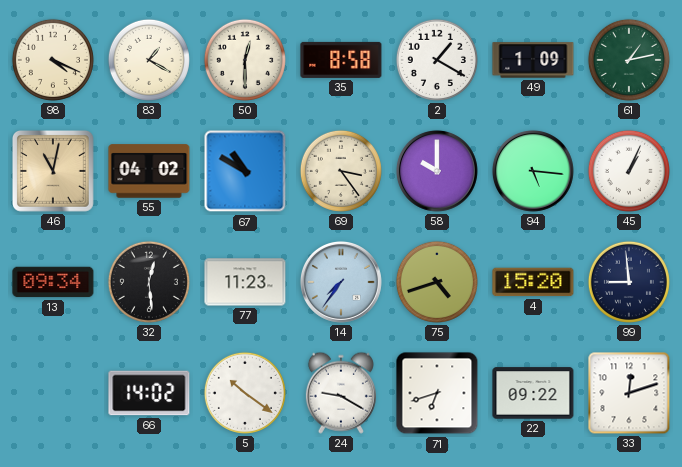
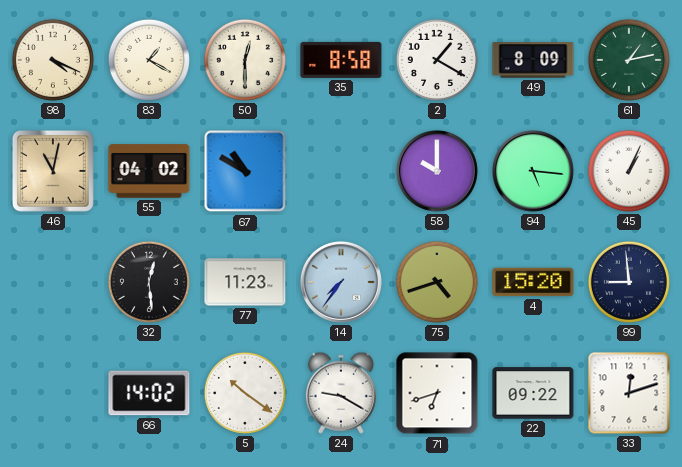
49: 1:09 -> 8:09 (533, 60)
69: 3:24 -> none (341, 171)
13: 09:34 -> none (53, 282)
